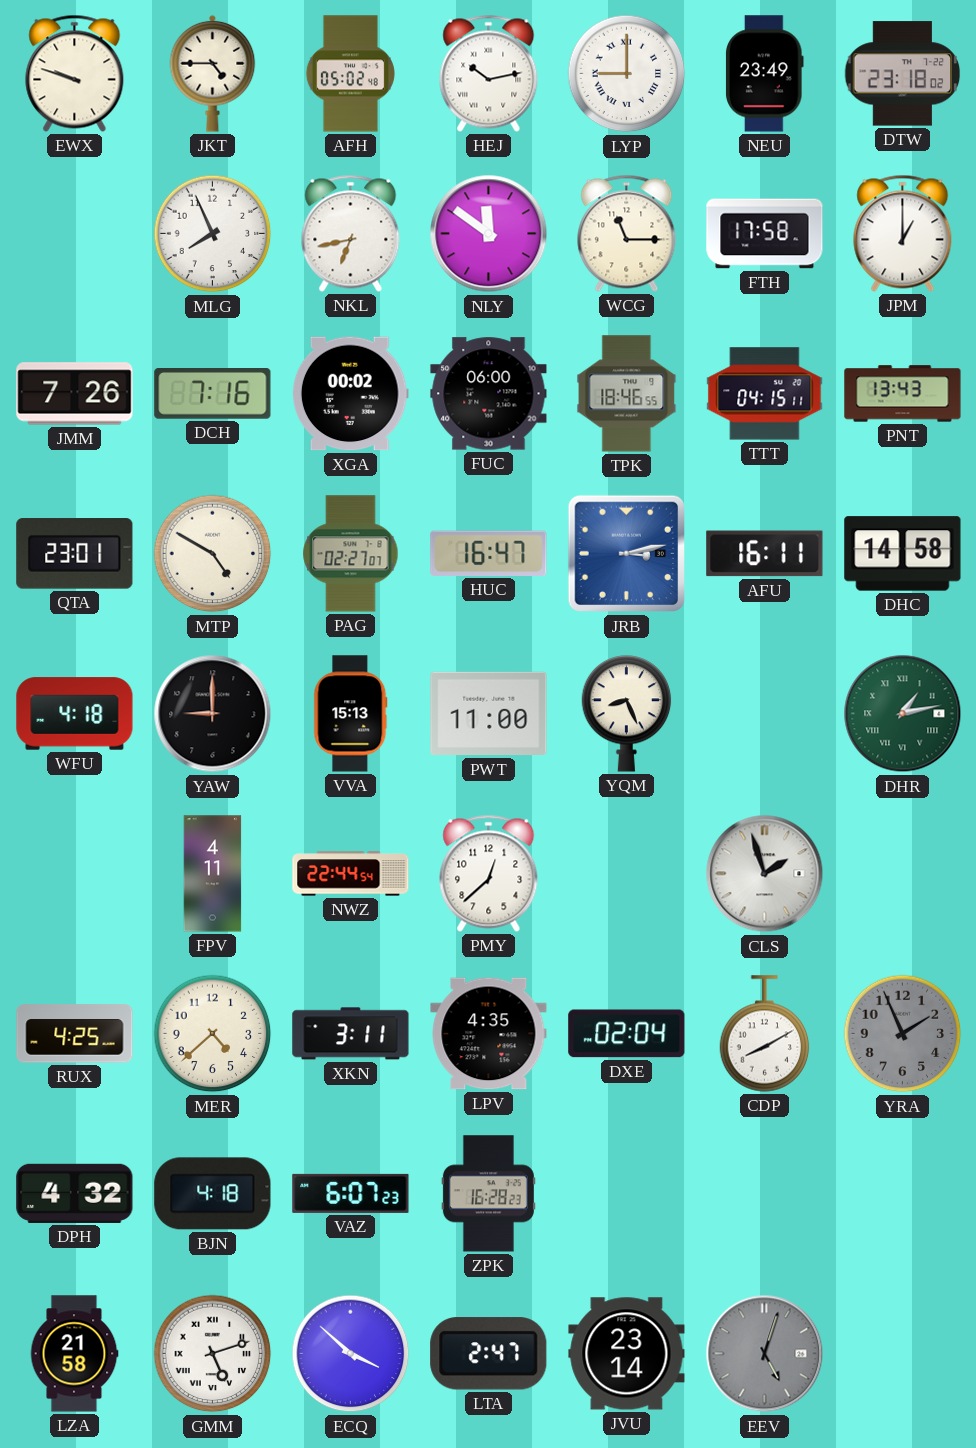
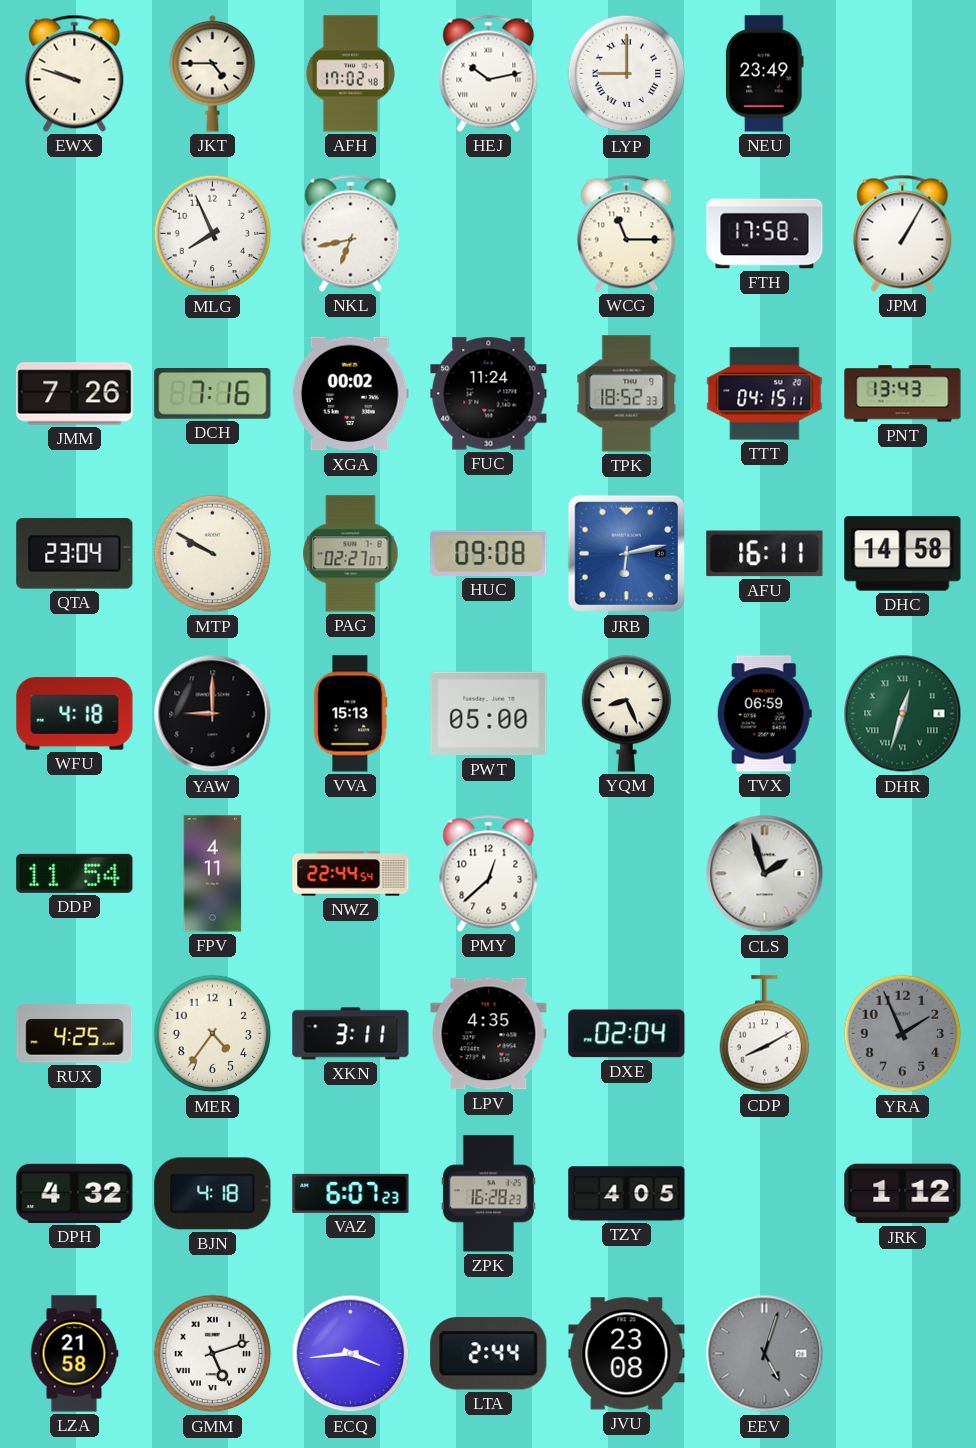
AFH: 05:02 -> 17:02 (350, 74)
DTW: 23:18 -> none (903, 74)
NLY: 11:51 -> none (489, 234)
JPM: 1:00 -> 1:05 (903, 233)
FUC: 06:00 -> 11:24 (489, 394)
TPK: 18:46 -> 18:52 (627, 394)
QTA: 23:01 -> 23:04 (75, 554)
MTP: 4:50 -> 9:50 (213, 554)
HUC: 16:47 -> 09:08 (489, 553)
JRB: 3:13 -> 6:13 (627, 554)
PWT: 11:00 -> 05:00 (489, 714)
TVX: none -> 06:59 (764, 714)
DHR: 1:13 -> 12:33 (903, 714)
DDP: none -> 11:54 (75, 873)
MER: 4:38 -> 4:36 (213, 1034)
TZY: none -> 4:05 (627, 1194)
JRK: none -> 1:12 (903, 1194)
ECQ: 3:52 -> 3:44 (351, 1354)
LTA: 2:47 -> 2:44 (489, 1354)
JVU: 23:14 -> 23:08 (627, 1354)
